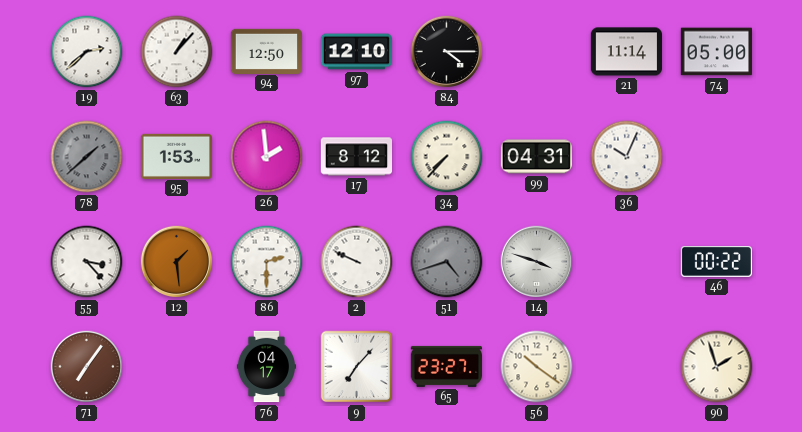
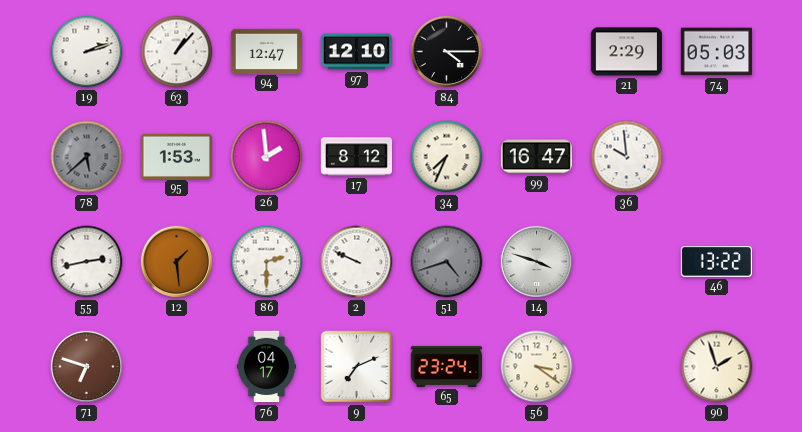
19: 2:38 -> 2:12 (87, 52)
94: 12:50 -> 12:47 (266, 51)
21: 11:14 -> 2:29 (626, 52)
74: 05:00 -> 05:03 (716, 52)
78: 1:38 -> 5:38 (87, 157)
34: 7:37 -> 7:34 (447, 157)
99: 04:31 -> 16:47 (536, 157)
36: 10:04 -> 9:59 (627, 157)
55: 3:23 -> 2:43 (87, 262)
46: 00:22 -> 13:22 (716, 262)
71: 7:06 -> 6:48 (87, 367)
9: 7:07 -> 7:11 (357, 367)
65: 23:27 -> 23:24 (446, 366)
56: 10:21 -> 3:21 (537, 367)
